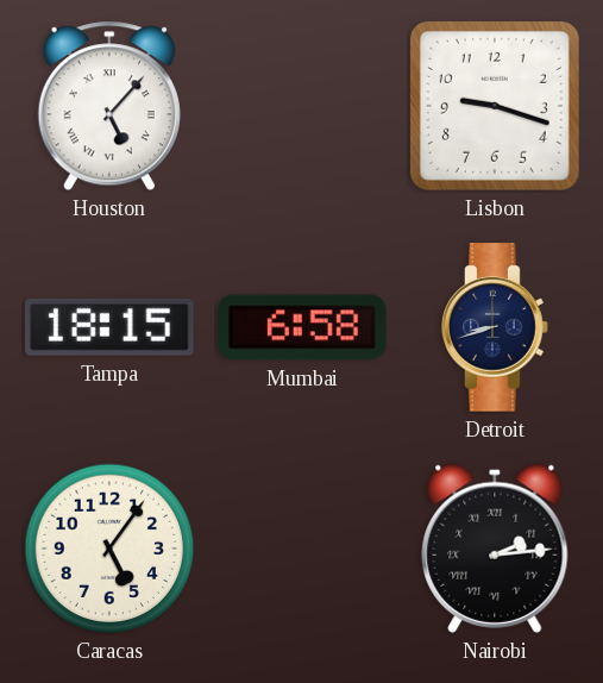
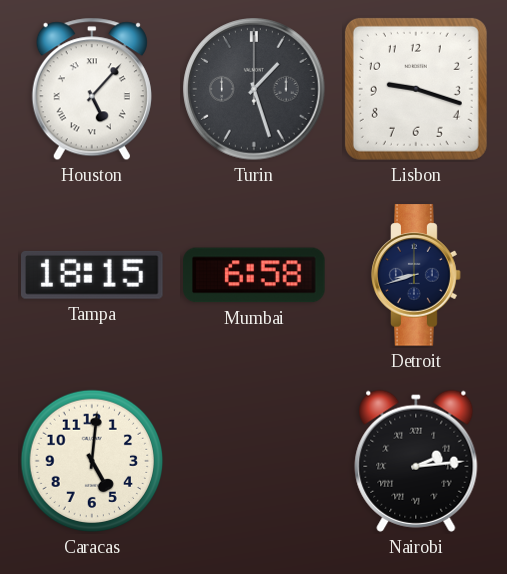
Turin: none -> 1:27 (254, 89)
Caracas: 5:06 -> 5:01 (92, 461)
